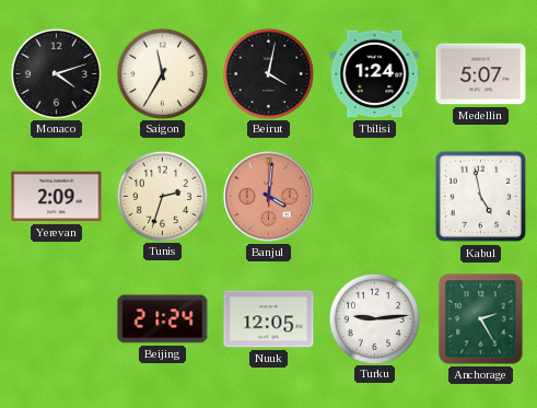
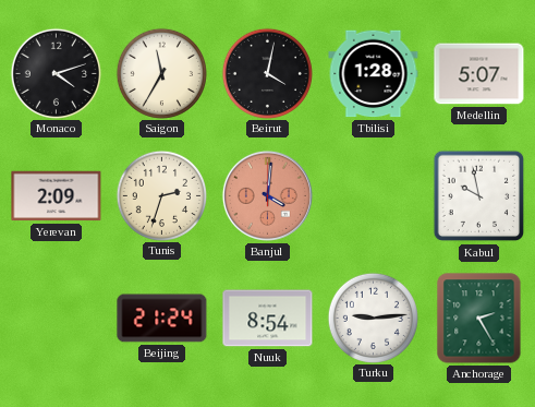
Tbilisi: 1:24 -> 1:28 (374, 74)
Kabul: 4:58 -> 9:58 (479, 196)
Nuuk: 12:05 -> 8:54 (268, 319)
